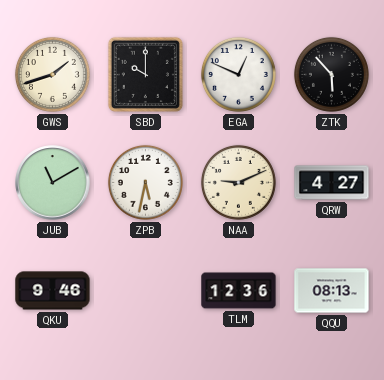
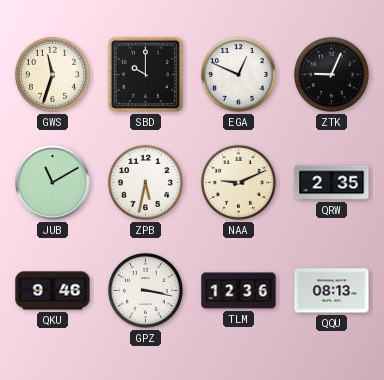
GWS: 1:42 -> 11:33 (52, 74)
ZTK: 5:53 -> 9:04 (331, 74)
QRW: 4:27 -> 2:35 (332, 183)
GPZ: none -> 3:17 (145, 290)
